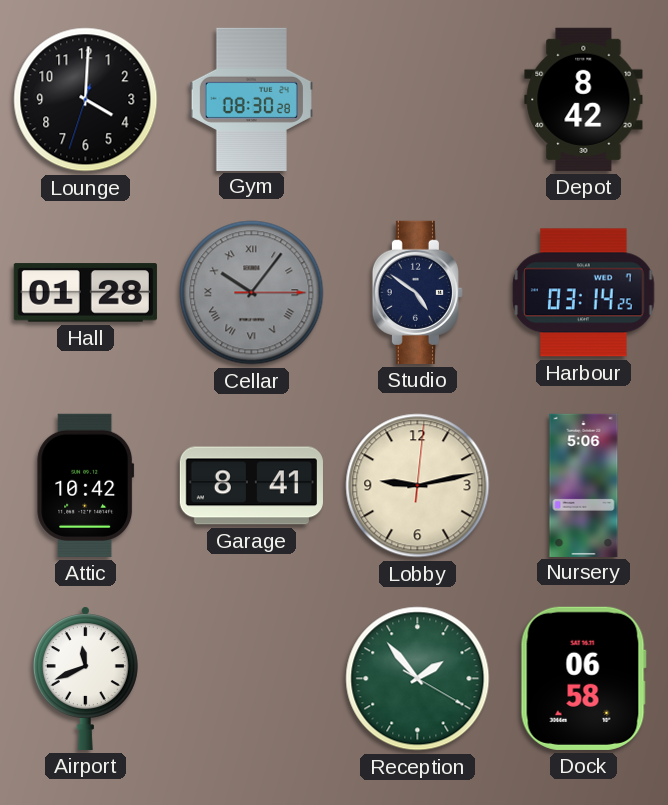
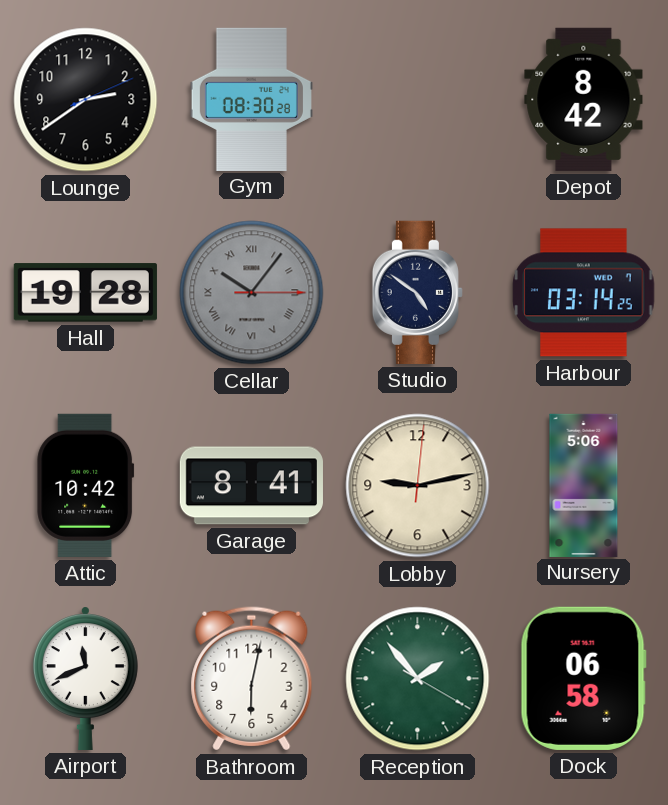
Lounge: 4:00 -> 2:39 (86, 100)
Hall: 01:28 -> 19:28 (85, 293)
Bathroom: none -> 6:02 (252, 679)
